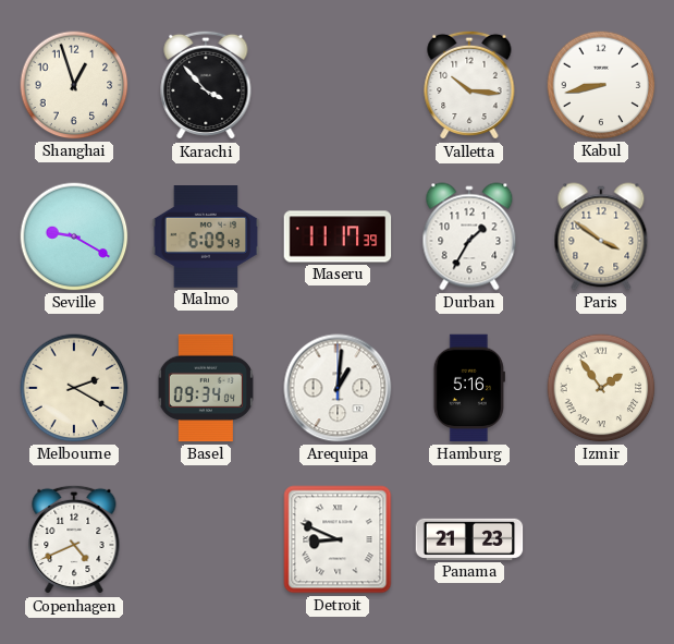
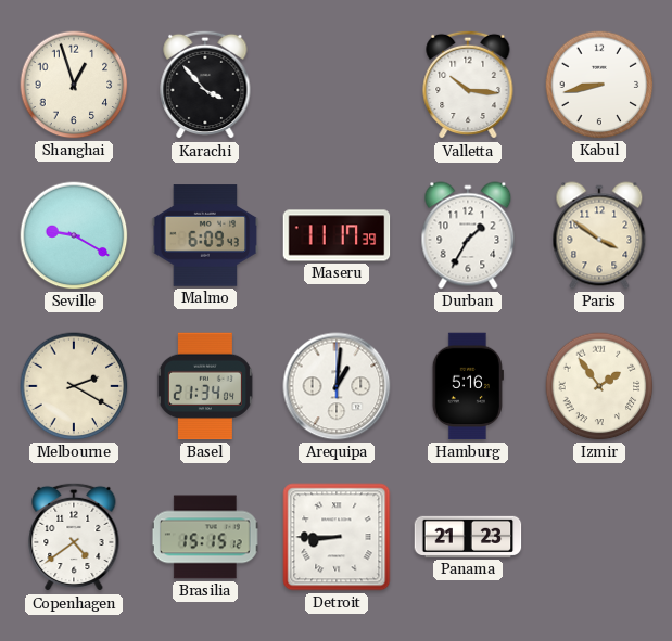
Basel: 09:34 -> 21:34 (205, 386)
Copenhagen: 4:41 -> 4:39 (74, 537)
Brasilia: none -> 15:15 (205, 537)
Detroit: 8:49 -> 8:45 (337, 537)
